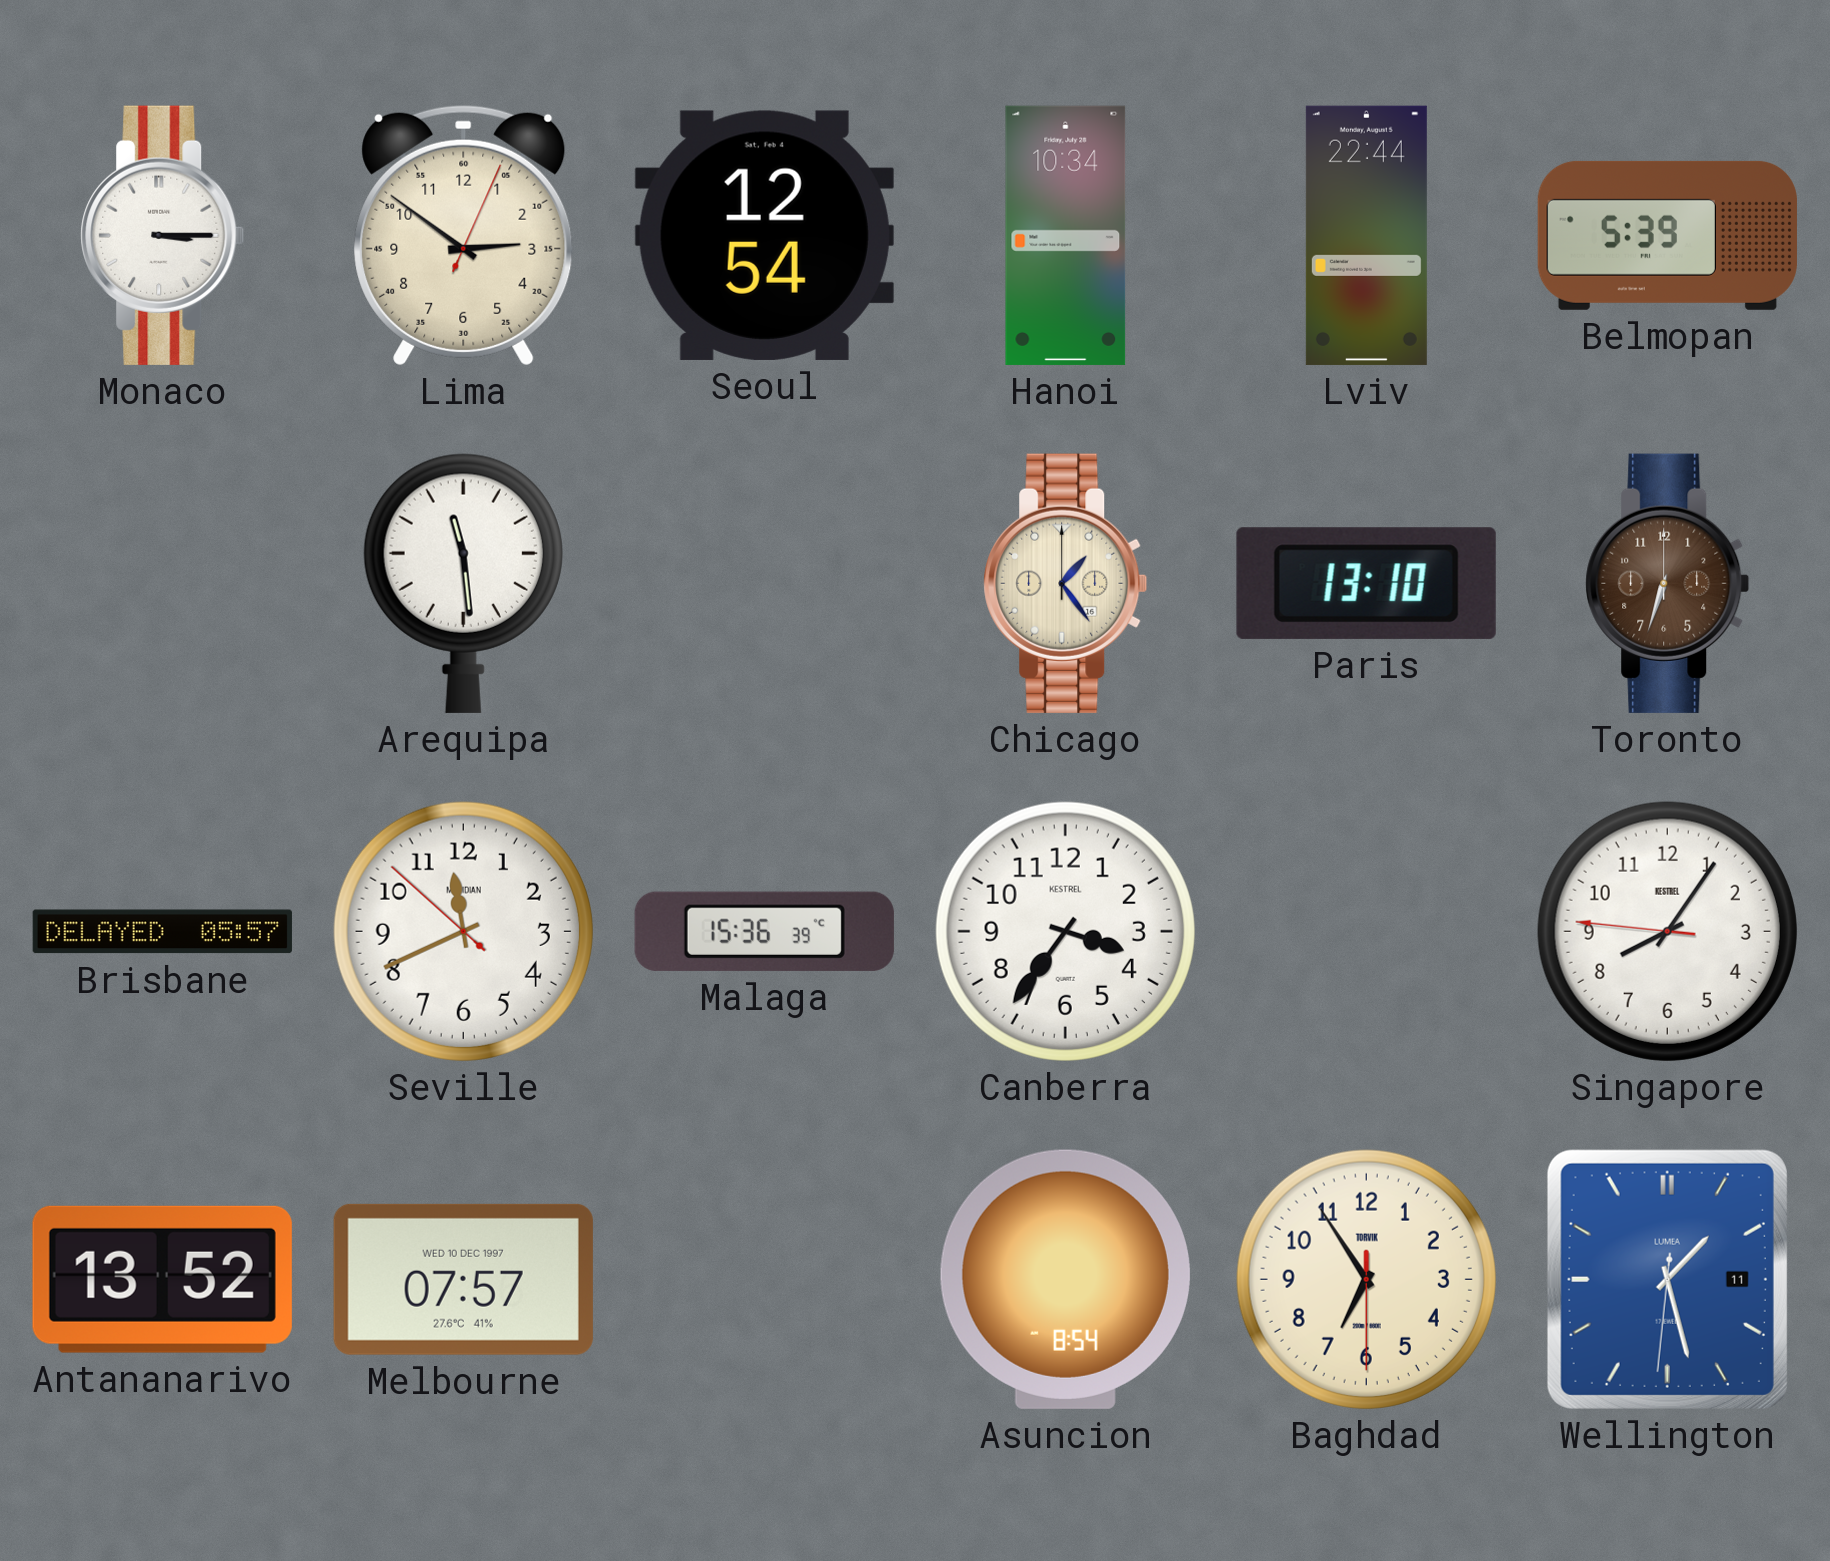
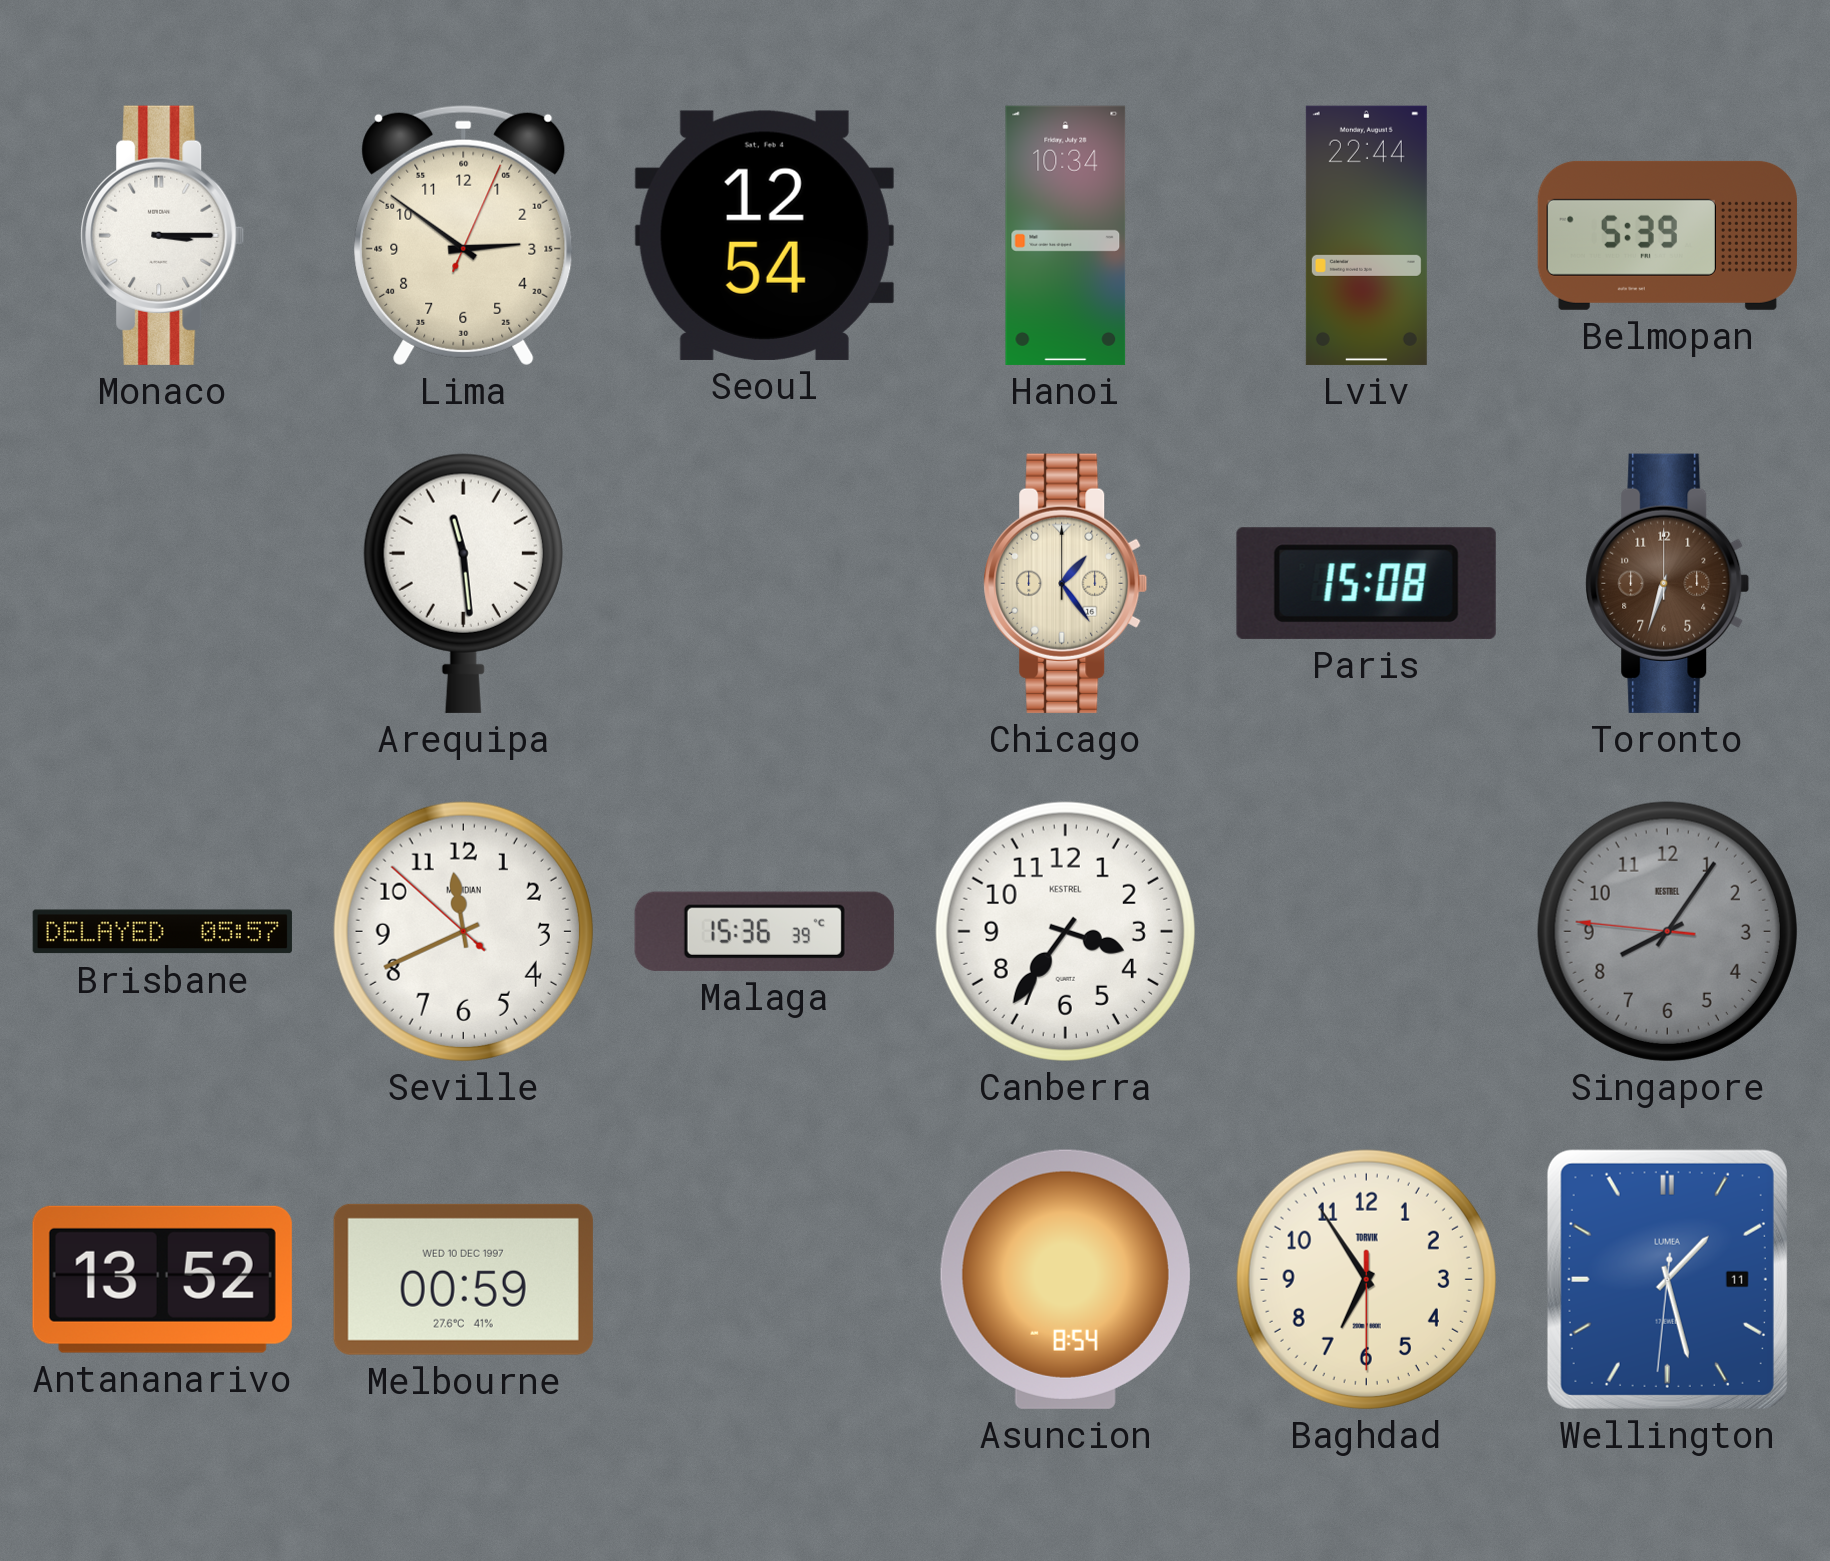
Paris: 13:10 -> 15:08 (1366, 583)
Singapore dial: white -> grey (1667, 931)
Melbourne: 07:57 -> 00:59 (463, 1279)
